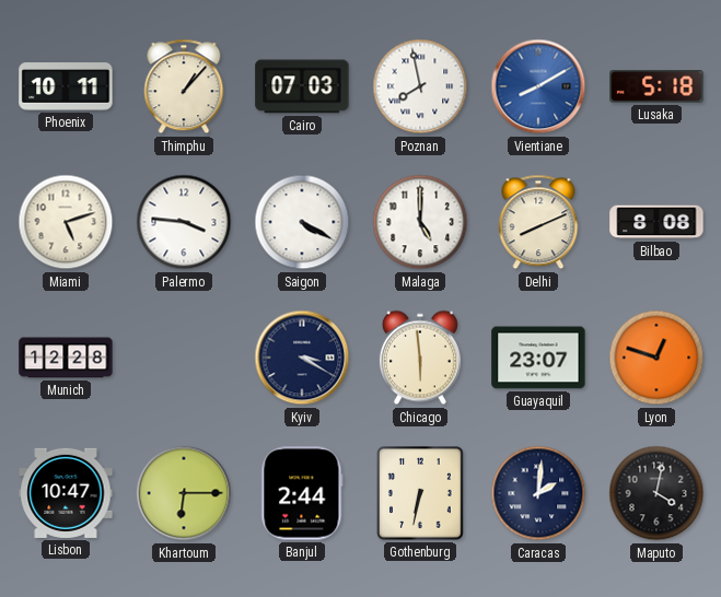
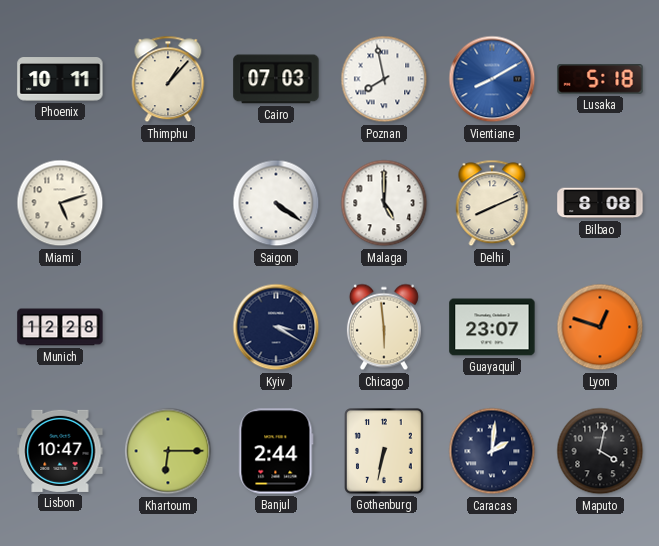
Palermo: 3:46 -> none (184, 222)
Saigon: 4:20 -> 4:21 (276, 203)
